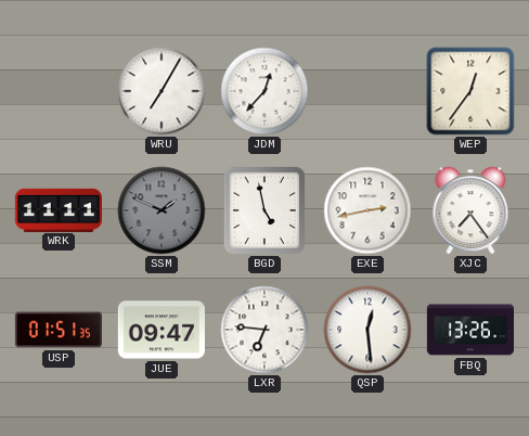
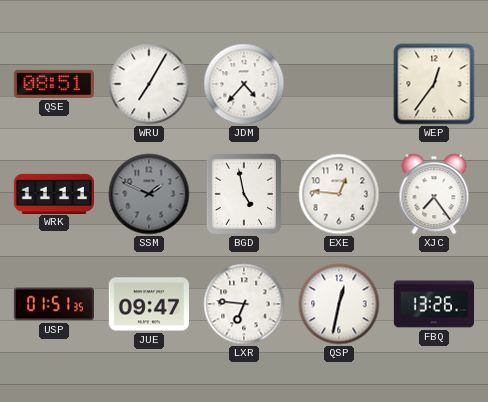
QSE: none -> 08:51 (54, 84)
JDM: 12:37 -> 4:37 (244, 84)
EXE: 2:43 -> 12:46 (339, 194)
QSP: 12:29 -> 12:32 (339, 304)
